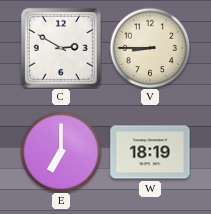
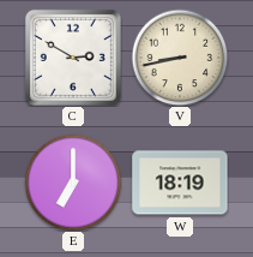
V: 8:45 -> 8:43 (180, 58)
